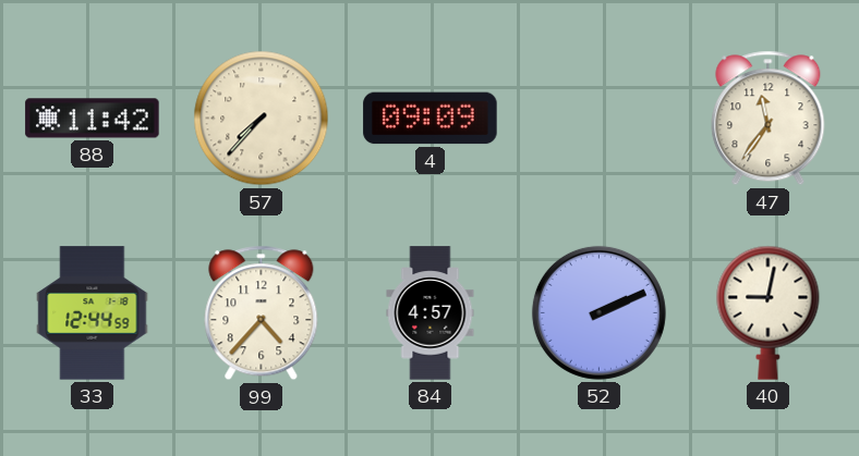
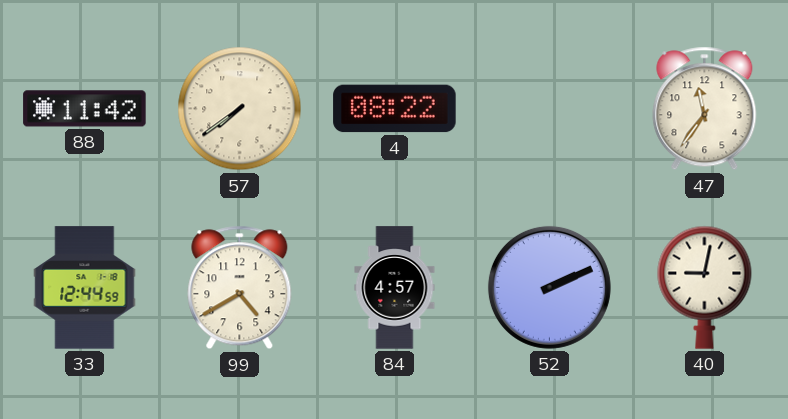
57: 7:37 -> 7:39 (240, 109)
4: 09:09 -> 08:22 (395, 109)
99: 4:37 -> 4:40 (240, 288)
